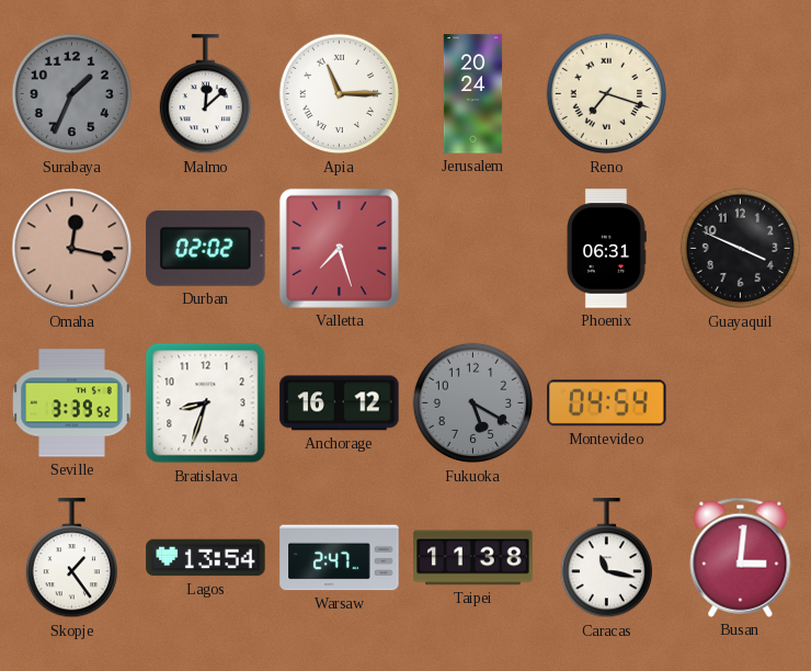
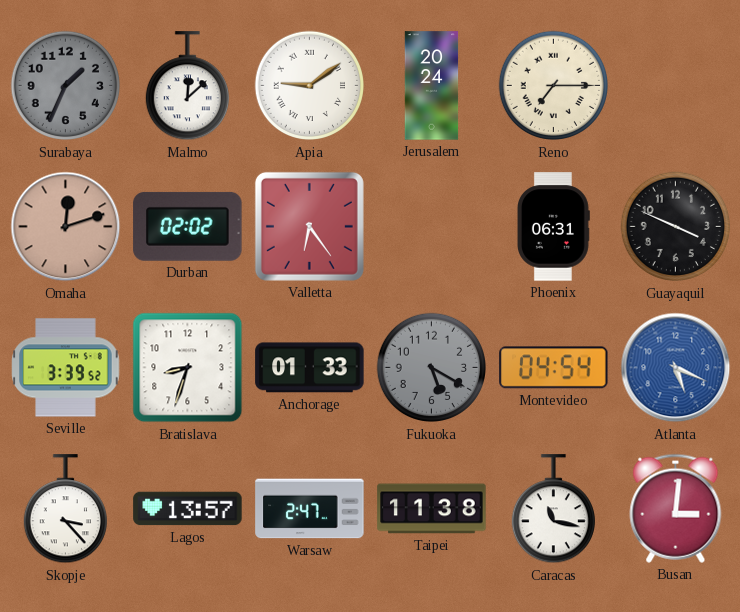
Apia: 11:15 -> 9:09 (310, 86)
Reno: 7:18 -> 7:15 (554, 86)
Omaha: 12:17 -> 12:12 (66, 227)
Valletta: 7:27 -> 6:24 (309, 226)
Anchorage: 16:12 -> 01:33 (310, 368)
Atlanta: none -> 5:19 (676, 368)
Skopje: 1:24 -> 3:23 (65, 509)
Lagos: 13:54 -> 13:57 (188, 509)
